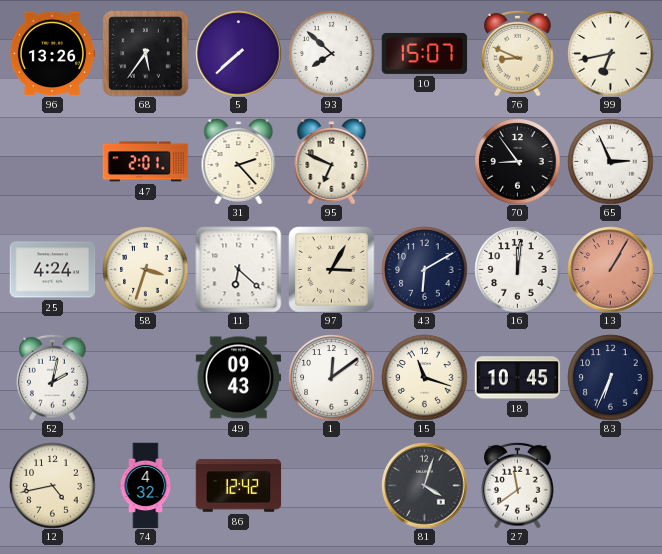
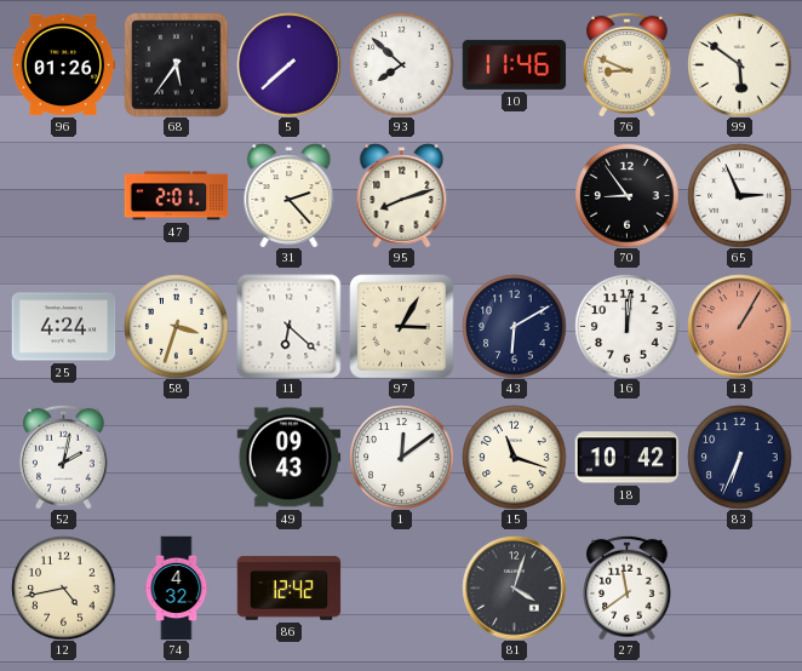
96: 13:26 -> 01:26 (63, 65)
10: 15:07 -> 11:46 (514, 64)
99: 6:43 -> 5:51 (739, 64)
95: 6:49 -> 8:12 (402, 195)
18: 10:45 -> 10:42 (626, 458)
